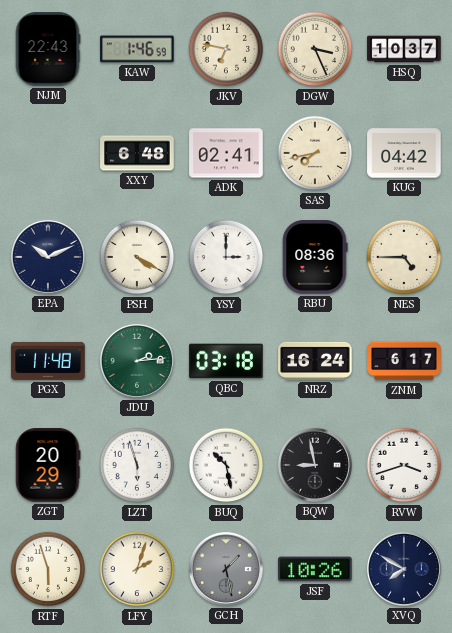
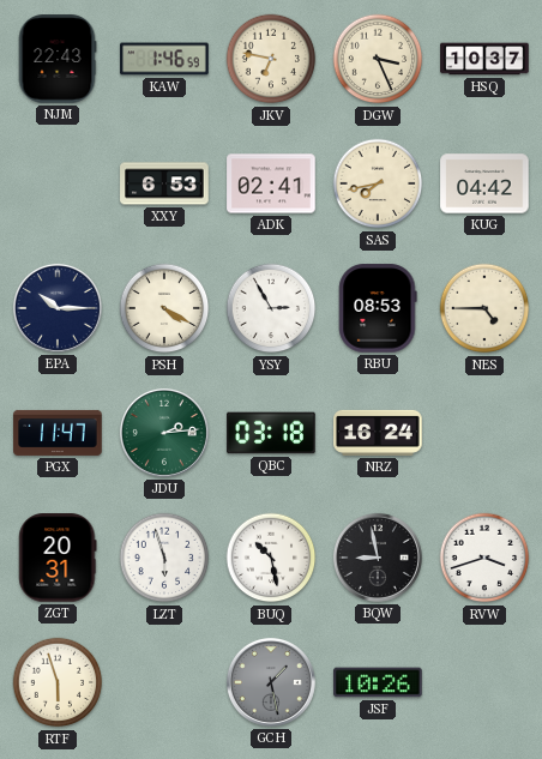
XXY: 6:48 -> 6:53 (164, 183)
EPA: 10:11 -> 10:15 (58, 308)
YSY: 3:00 -> 2:55 (271, 308)
RBU: 08:36 -> 08:53 (378, 308)
PGX: 11:48 -> 11:47 (58, 433)
ZNM: 6:17 -> none (404, 361)
ZGT: 20:29 -> 20:31 (58, 558)
LFY: 2:03 -> none (137, 569)
XVQ: 7:50 -> none (404, 569)
